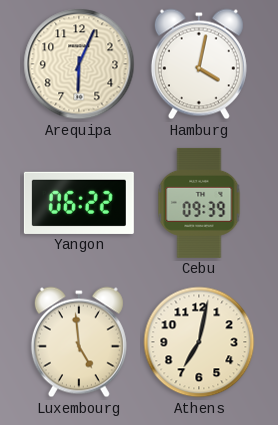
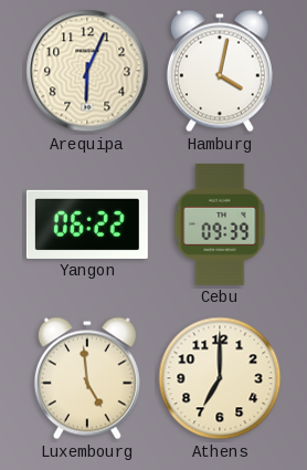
Athens: 7:02 -> 7:00 (220, 378)
